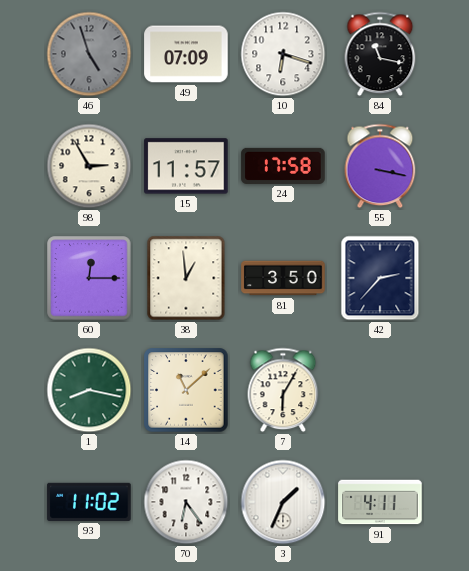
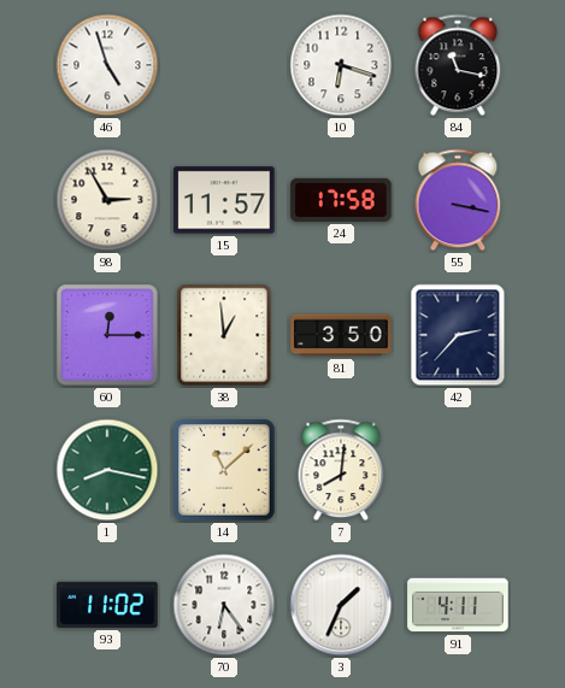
46 dial: grey -> white (107, 65)
49: 07:09 -> none (186, 54)
7: 6:05 -> 8:01 (341, 470)
